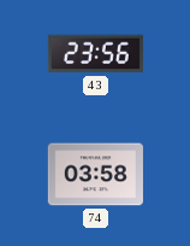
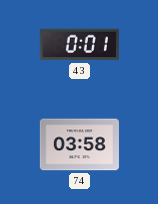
43: 23:56 -> 0:01 (79, 45)
